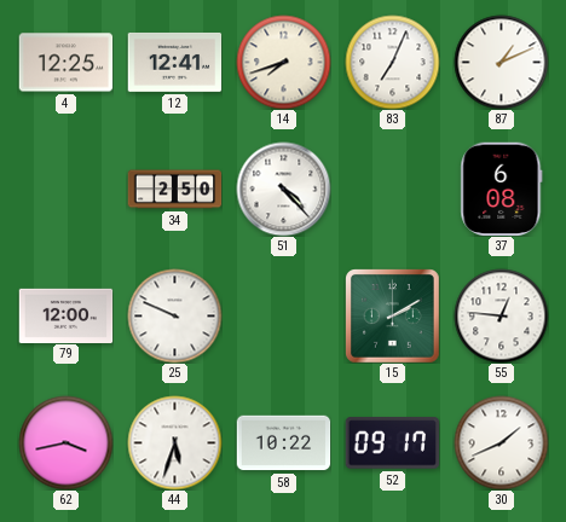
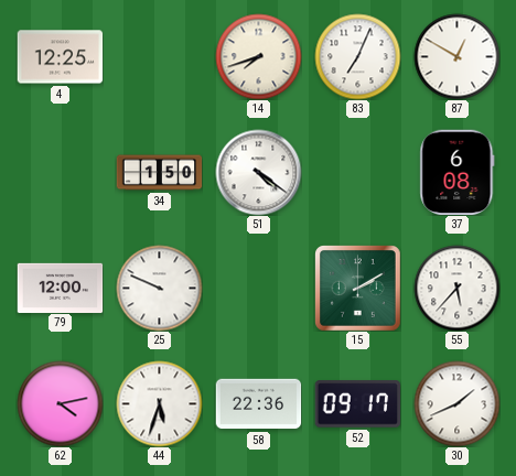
12: 12:41 -> none (174, 62)
87: 1:11 -> 12:50 (456, 56)
34: 2:50 -> 1:50 (159, 173)
51: 4:23 -> 4:21 (258, 172)
55: 12:46 -> 5:37 (456, 288)
62: 3:43 -> 4:13 (60, 403)
58: 10:22 -> 22:36 (258, 404)
